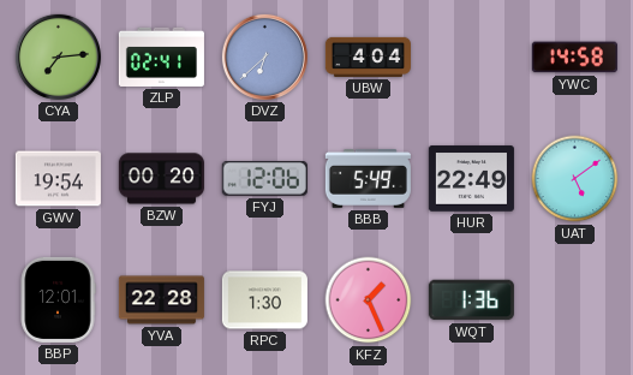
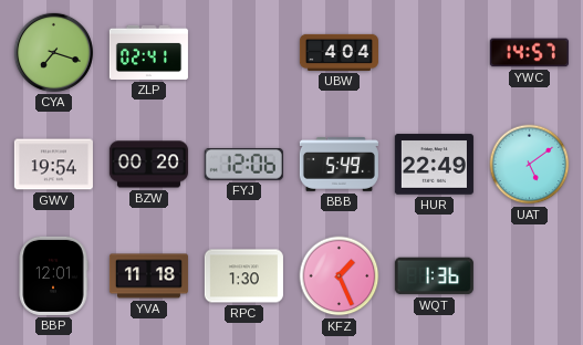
CYA: 7:14 -> 7:18 (53, 52)
DVZ: 6:38 -> none (264, 56)
YWC: 14:58 -> 14:57 (529, 53)
YVA: 22:28 -> 11:18 (148, 276)
